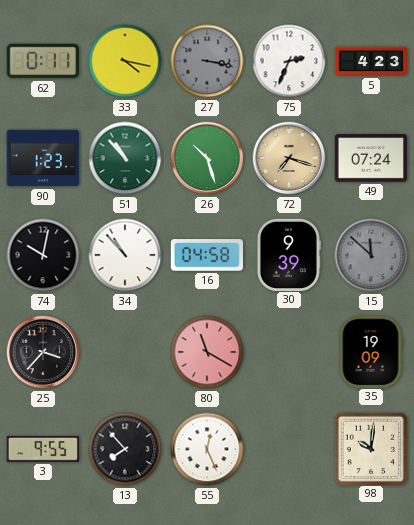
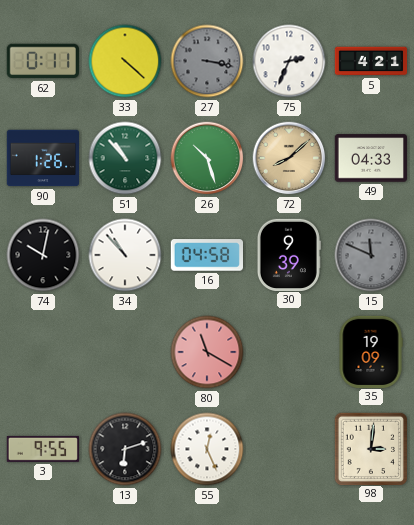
33: 4:17 -> 4:22 (125, 61)
5: 4:23 -> 4:21 (371, 61)
90: 1:23 -> 1:26 (43, 158)
72: 7:18 -> 8:08 (289, 158)
49: 07:24 -> 04:33 (370, 158)
15: 11:52 -> 11:49 (371, 255)
25: 3:37 -> none (43, 352)
13: 7:53 -> 6:12 (125, 449)
98: 10:01 -> 3:01 (370, 448)
